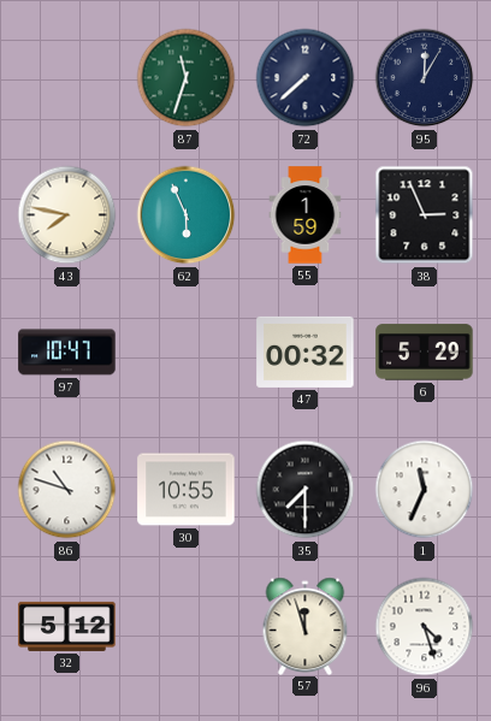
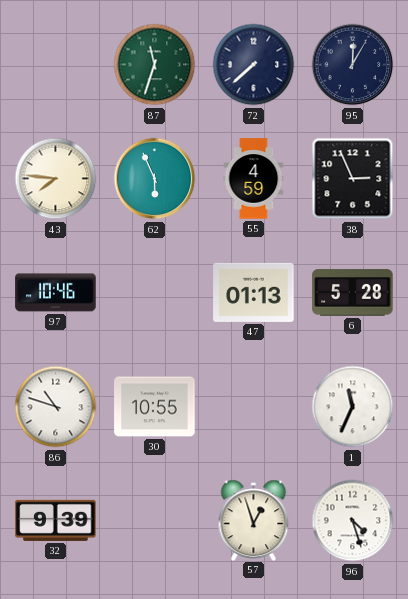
43: 7:47 -> 7:46 (56, 179)
55: 1:59 -> 4:59 (254, 179)
97: 10:47 -> 10:46 (56, 293)
47: 00:32 -> 01:13 (254, 292)
6: 5:29 -> 5:28 (353, 293)
35: 7:30 -> none (306, 490)
32: 5:12 -> 9:39 (56, 520)
57: 11:57 -> 12:57 (254, 520)
